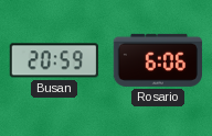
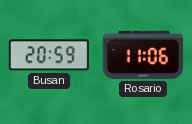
Rosario: 6:06 -> 11:06 (142, 55)
